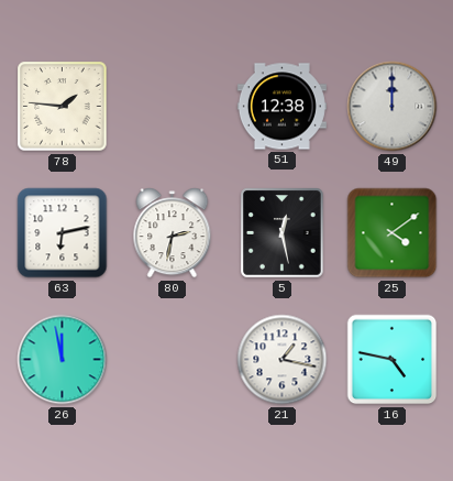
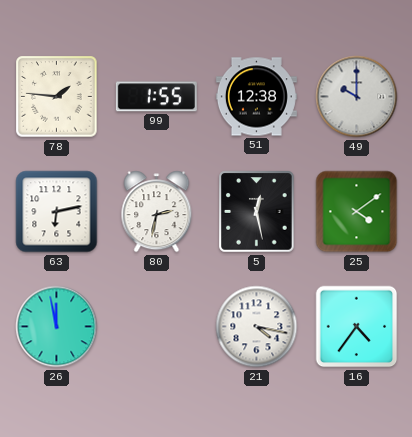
99: none -> 1:55 (156, 97)
49: 12:00 -> 10:00 (357, 97)
21: 1:17 -> 4:17 (257, 327)
16: 4:47 -> 4:36 (357, 327)
